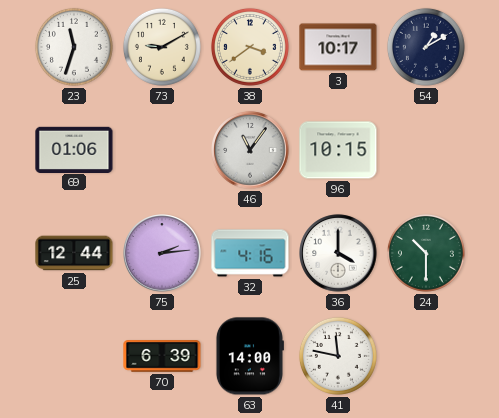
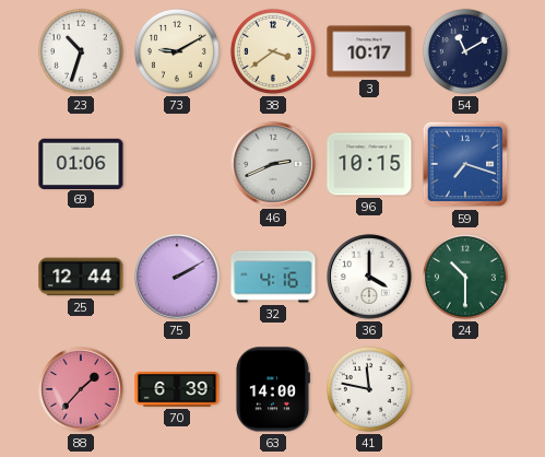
23: 11:33 -> 10:33 (81, 51)
54: 1:10 -> 11:10 (465, 51)
46: 11:06 -> 2:41 (273, 164)
59: none -> 7:18 (465, 164)
75: 2:14 -> 2:10 (177, 277)
88: none -> 1:37 (81, 389)
